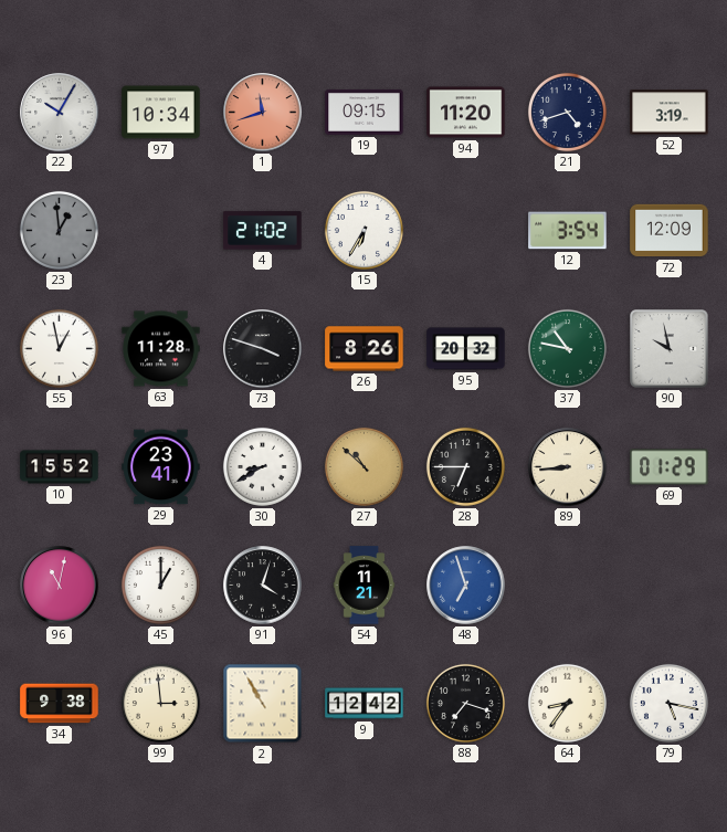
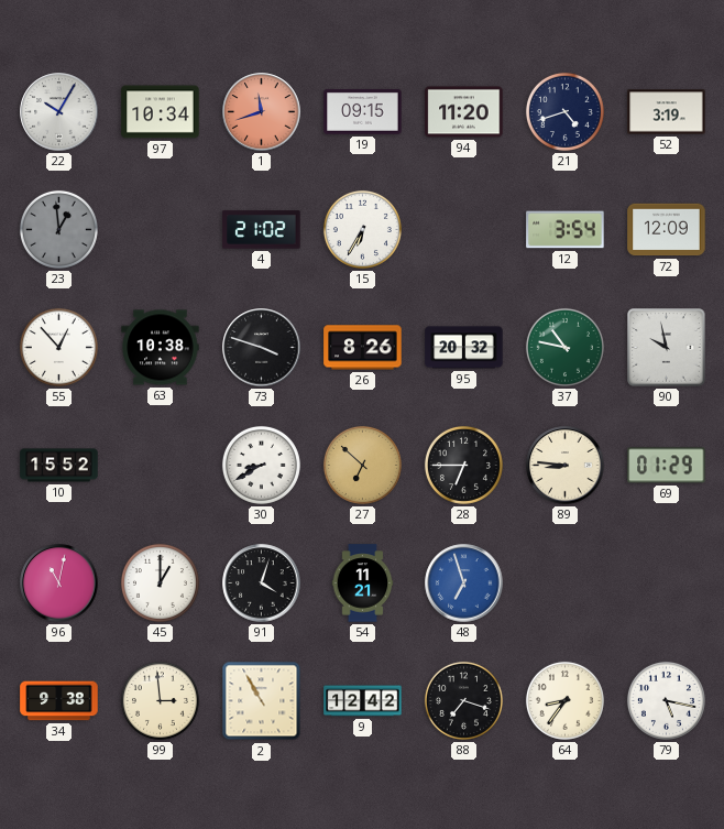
55: 12:58 -> 12:53 (58, 347)
63: 11:28 -> 10:38 (161, 348)
29: 23:41 -> none (161, 467)
27: 10:52 -> 6:52 (362, 465)
89: 8:44 -> 8:46 (566, 466)
